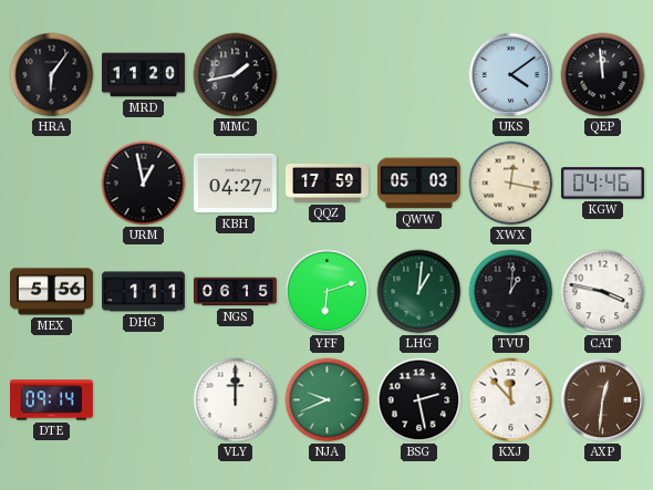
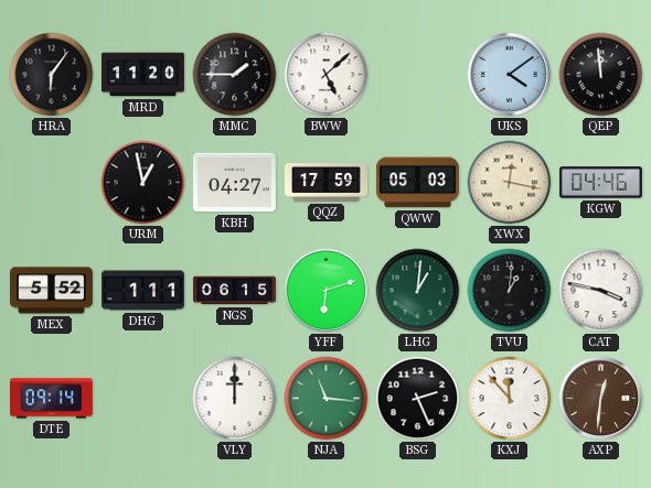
MMC: 1:43 -> 1:45 (235, 75)
BWW: none -> 5:08 (327, 75)
MEX: 5:56 -> 5:52 (51, 291)
NJA: 9:41 -> 11:16 (327, 399)
BSG: 2:28 -> 2:26 (418, 399)
